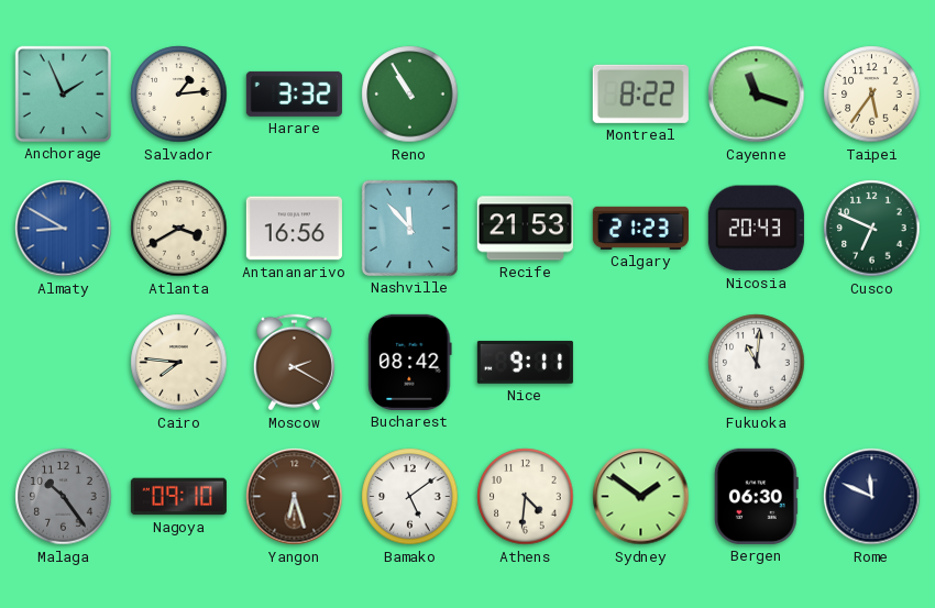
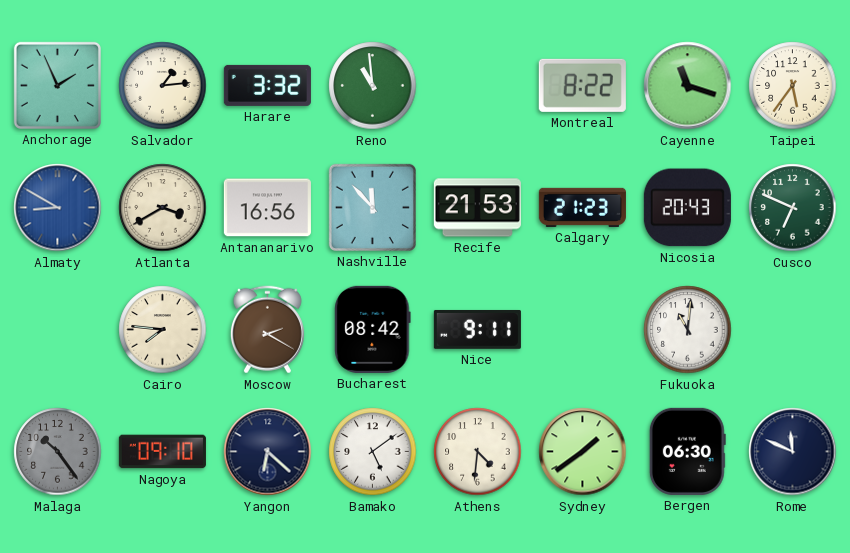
Reno: 10:55 -> 10:59 (373, 86)
Yangon: 6:27 -> 6:22 (268, 452)
Yangon dial: brown -> navy (268, 452)
Sydney: 1:51 -> 1:39 (583, 452)
